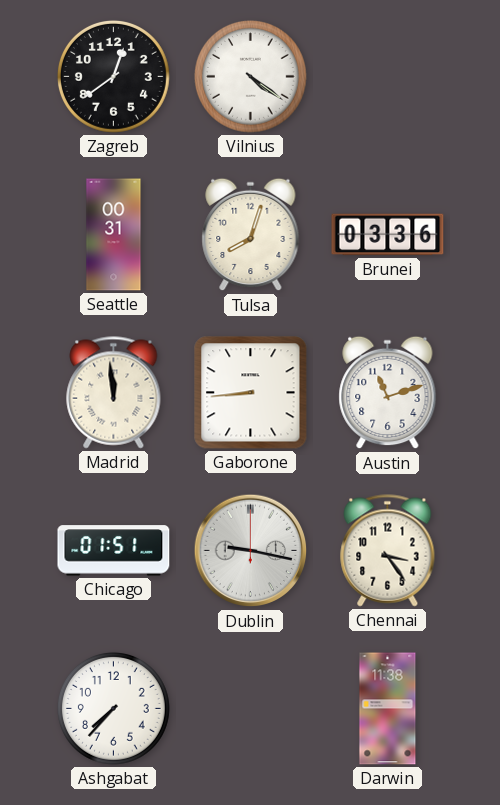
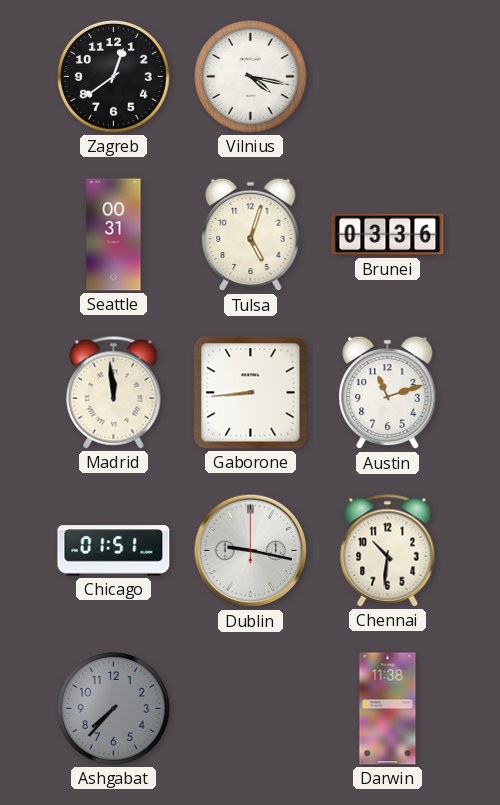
Vilnius: 4:21 -> 4:17 (251, 77)
Tulsa: 8:03 -> 5:03 (251, 235)
Chennai: 3:24 -> 10:31 (388, 551)
Ashgabat dial: white -> grey (114, 709)
